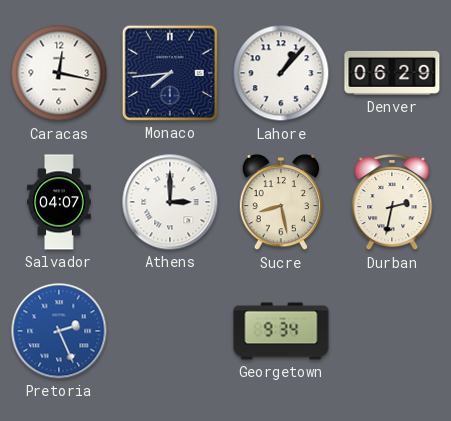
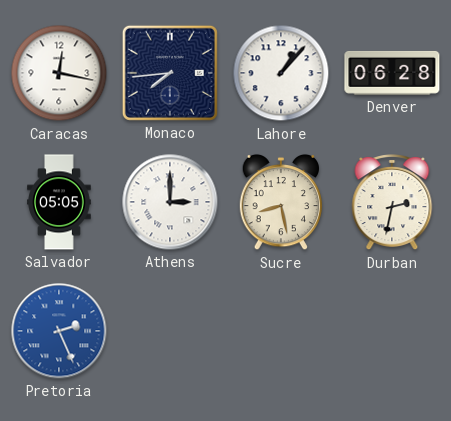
Denver: 06:29 -> 06:28 (392, 73)
Salvador: 04:07 -> 05:05 (59, 202)
Georgetown: 9:34 -> none (281, 331)
